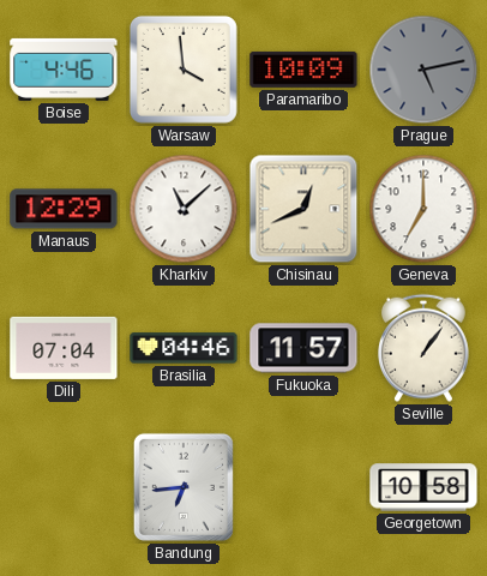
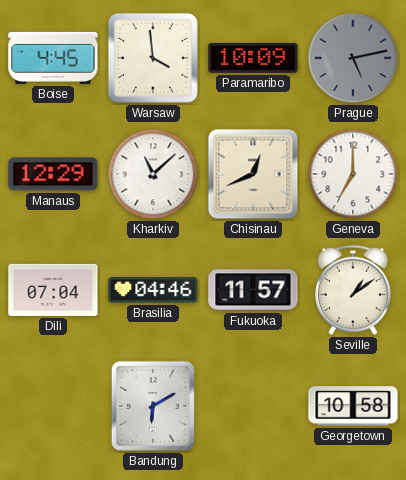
Boise: 4:46 -> 4:45 (53, 58)
Seville: 1:06 -> 1:09 (353, 290)
Bandung: 6:44 -> 6:10 (153, 406)
